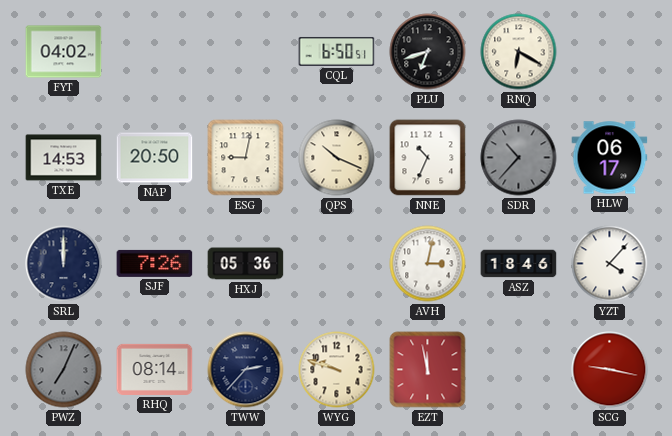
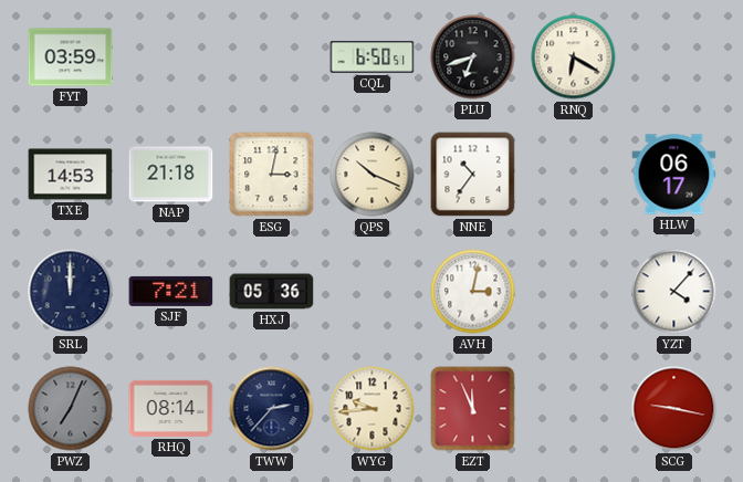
FYT: 04:02 -> 03:59 (71, 57)
NAP: 20:50 -> 21:18 (171, 175)
ESG: 9:02 -> 3:02 (272, 175)
NNE: 10:34 -> 10:36 (473, 175)
SDR: 10:37 -> none (519, 158)
SJF: 7:26 -> 7:21 (171, 291)
ASZ: 18:46 -> none (519, 264)
WYG: 9:48 -> 9:44 (373, 409)
EZT: 11:58 -> 11:56 (473, 409)
